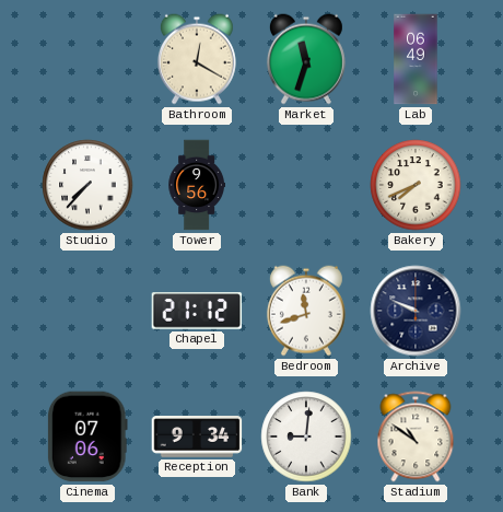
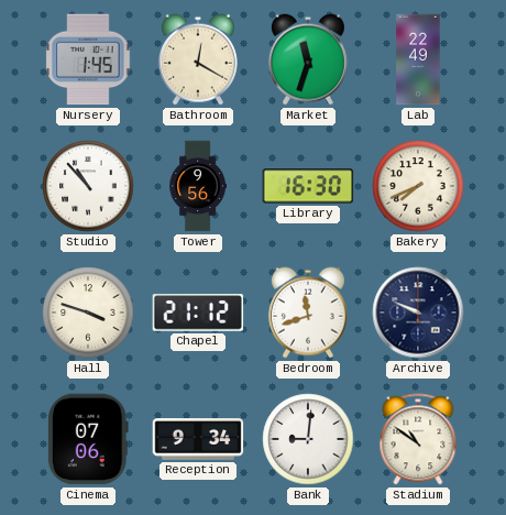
Nursery: none -> 1:45 (88, 59)
Lab: 06:49 -> 22:49 (418, 59)
Studio: 7:37 -> 10:53 (88, 186)
Library: none -> 16:30 (308, 186)
Hall: none -> 3:48 (88, 313)
